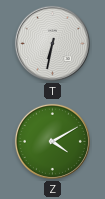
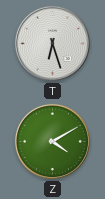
T: 6:32 -> 6:27 (52, 43)
